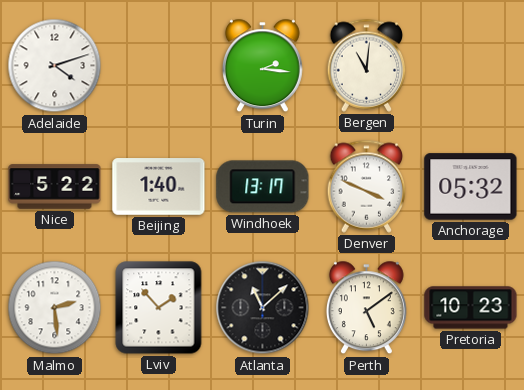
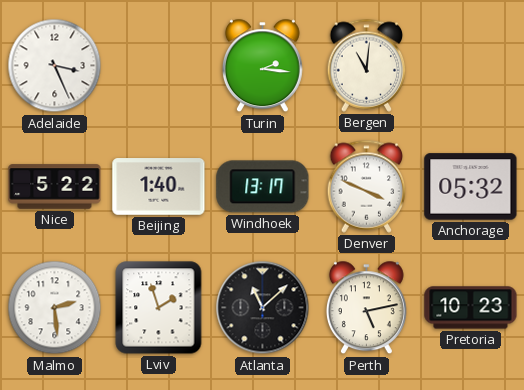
Adelaide: 4:12 -> 3:26 (55, 66)
Lviv: 1:53 -> 1:57 (159, 308)
Perth: 5:09 -> 5:13 (366, 308)
